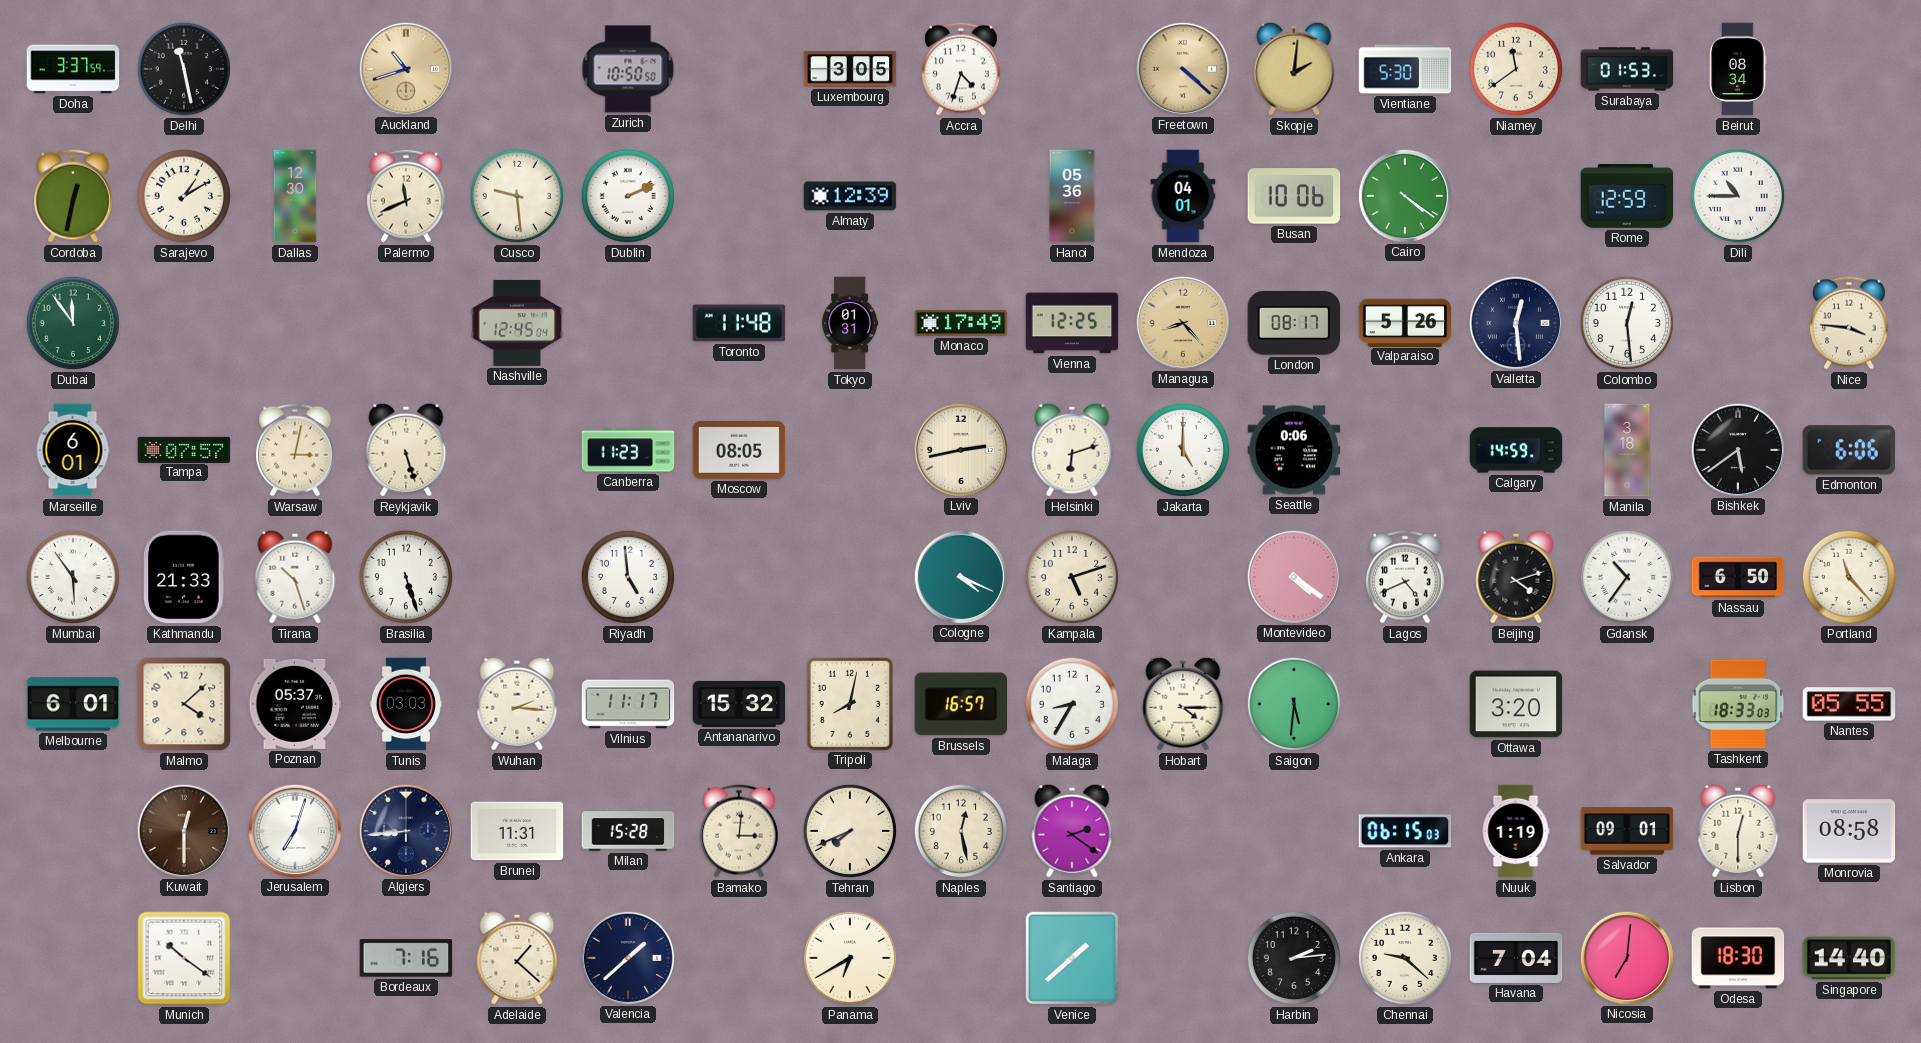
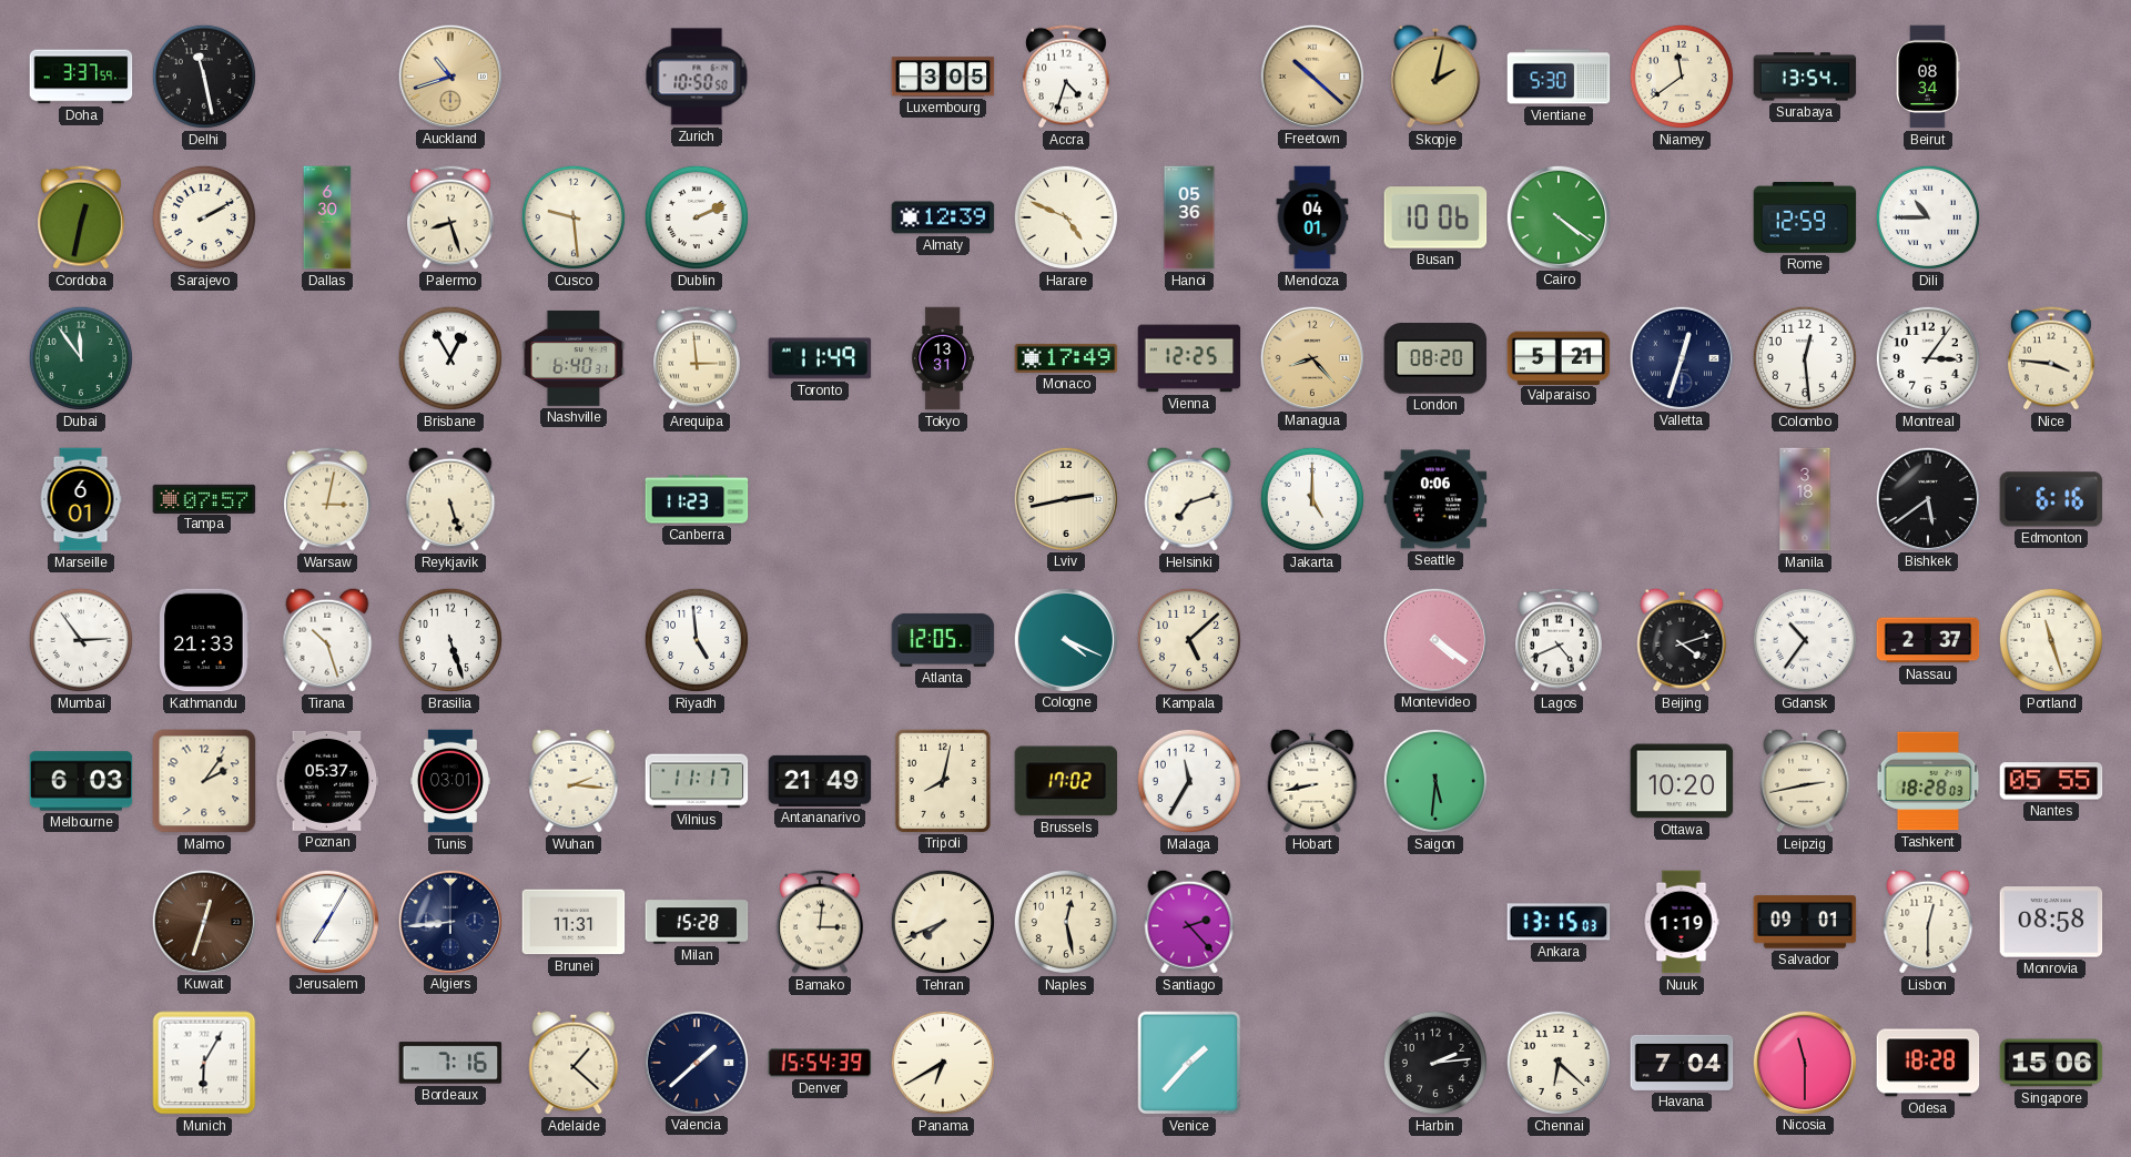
Freetown: 4:22 -> 10:22 (1311, 75)
Skopje: 2:01 -> 2:02 (1435, 77)
Surabaya: 01:53 -> 13:54 (1805, 77)
Sarajevo: 1:10 -> 2:10 (204, 217)
Dallas: 12:30 -> 6:30 (327, 217)
Palermo: 11:41 -> 8:27 (451, 217)
Harare: none -> 4:49 (1066, 217)
Brisbane: none -> 12:55 (450, 358)
Nashville: 12:45 -> 6:40 (574, 358)
Arequipa: none -> 2:59 (698, 358)
Toronto: 11:48 -> 11:49 (820, 358)
Tokyo: 01:31 -> 13:31 (943, 358)
London: 08:17 -> 08:20 (1435, 358)
Valparaiso: 5:26 -> 5:21 (1559, 357)
Valletta: 12:29 -> 12:33 (1681, 357)
Montreal: none -> 3:06 (1928, 358)
Moscow: 08:05 -> none (739, 450)
Helsinki: 6:12 -> 7:12 (1189, 499)
Calgary: 14:59 -> none (1516, 450)
Edmonton: 6:06 -> 6:16 (2051, 499)
Mumbai: 5:54 -> 2:54 (81, 640)
Atlanta: none -> 12:05 (943, 640)
Kampala: 5:12 -> 5:08 (1189, 640)
Nassau: 6:50 -> 2:37 (1928, 640)
Portland: 11:23 -> 11:27 (2051, 640)
Melbourne: 6:01 -> 6:03 (81, 781)
Malmo: 4:08 -> 2:06 (204, 781)
Tunis: 03:03 -> 03:01 (450, 781)
Antananarivo: 15:32 -> 21:49 (820, 781)
Brussels: 16:57 -> 17:02 (1066, 781)
Malaga: 8:35 -> 11:35 (1189, 781)
Hobart: 4:15 -> 8:43 (1312, 781)
Ottawa: 3:20 -> 10:20 (1682, 781)
Leipzig: none -> 2:43 (1805, 781)
Tashkent: 18:33 -> 18:28 (1928, 781)
Kuwait: 12:30 -> 12:33 (203, 921)
Jerusalem: 7:03 -> 7:05 (326, 921)
Santiago: 2:21 -> 2:23 (1189, 922)
Ankara: 06:15 -> 13:15 (1559, 922)
Munich: 10:21 -> 6:05 (204, 1063)
Denver: none -> 15:54 (820, 1063)
Venice: 1:38 -> 1:37 (1189, 1063)
Chennai: 9:22 -> 6:22 (1559, 1063)
Nicosia: 7:01 -> 11:30 (1804, 1062)
Odesa: 18:30 -> 18:28 (1928, 1063)
Singapore: 14:40 -> 15:06 (2051, 1063)
